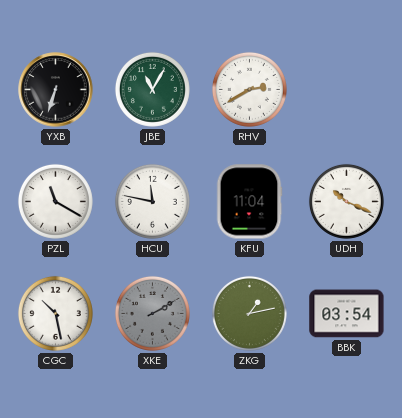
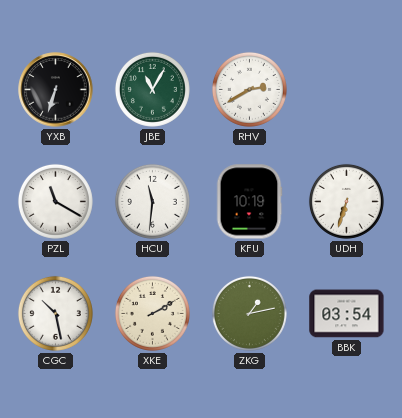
HCU: 11:47 -> 11:31 (152, 201)
KFU: 11:04 -> 10:19 (249, 202)
UDH: 10:19 -> 6:33 (346, 201)
XKE dial: grey -> cream (152, 313)
